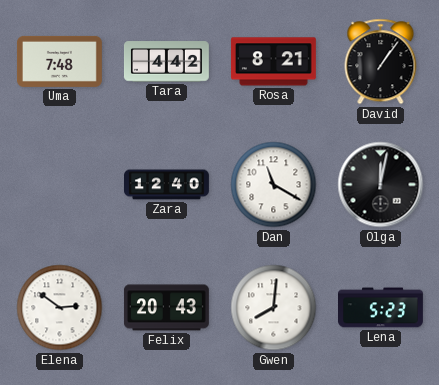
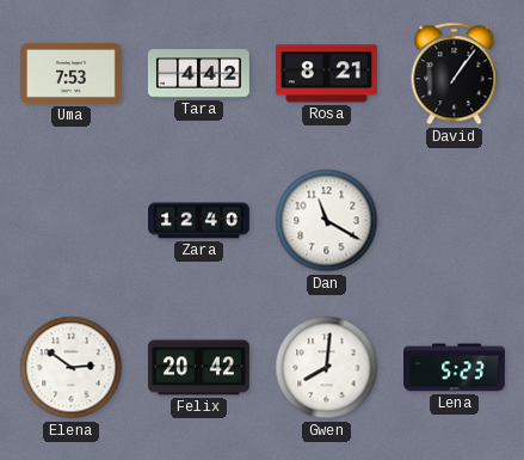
Uma: 7:48 -> 7:53 (70, 73)
Olga: 12:02 -> none (381, 185)
Felix: 20:43 -> 20:42 (198, 368)
